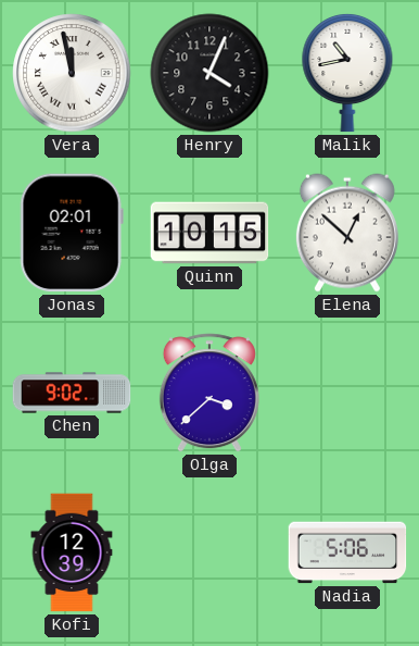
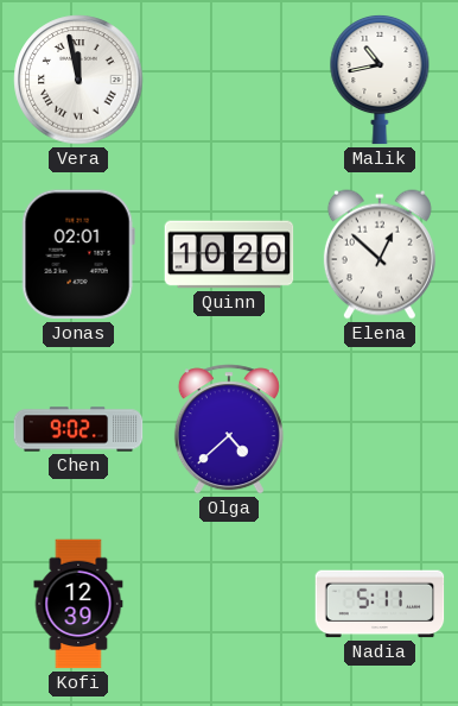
Henry: 4:04 -> none (210, 73)
Quinn: 10:15 -> 10:20 (229, 254)
Olga: 3:38 -> 4:38 (229, 429)
Nadia: 5:06 -> 5:11 (380, 604)
